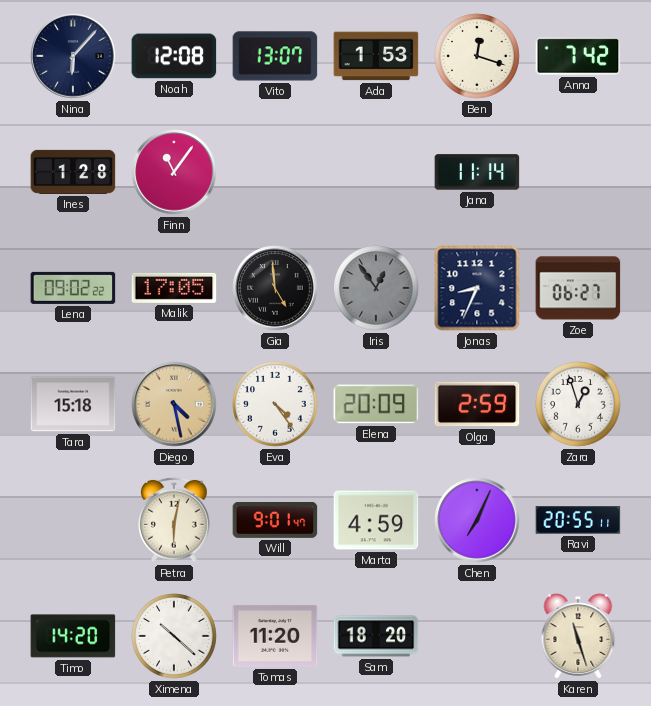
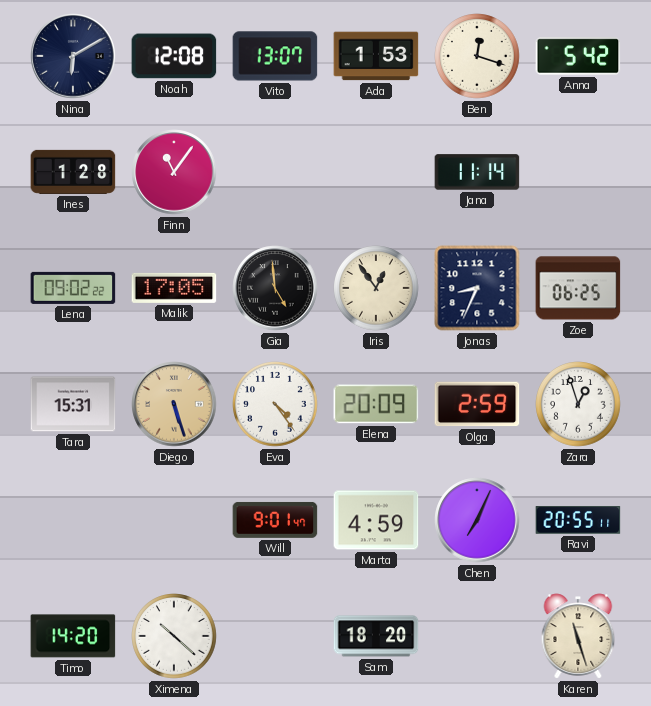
Nina: 6:07 -> 6:10 (73, 56)
Anna: 7:42 -> 5:42 (578, 56)
Iris dial: grey -> cream (376, 288)
Zoe: 06:27 -> 06:25 (578, 288)
Tara: 15:18 -> 15:31 (73, 404)
Diego: 4:28 -> 5:27 (174, 404)
Petra: 6:02 -> none (174, 520)
Tomas: 11:20 -> none (275, 636)
